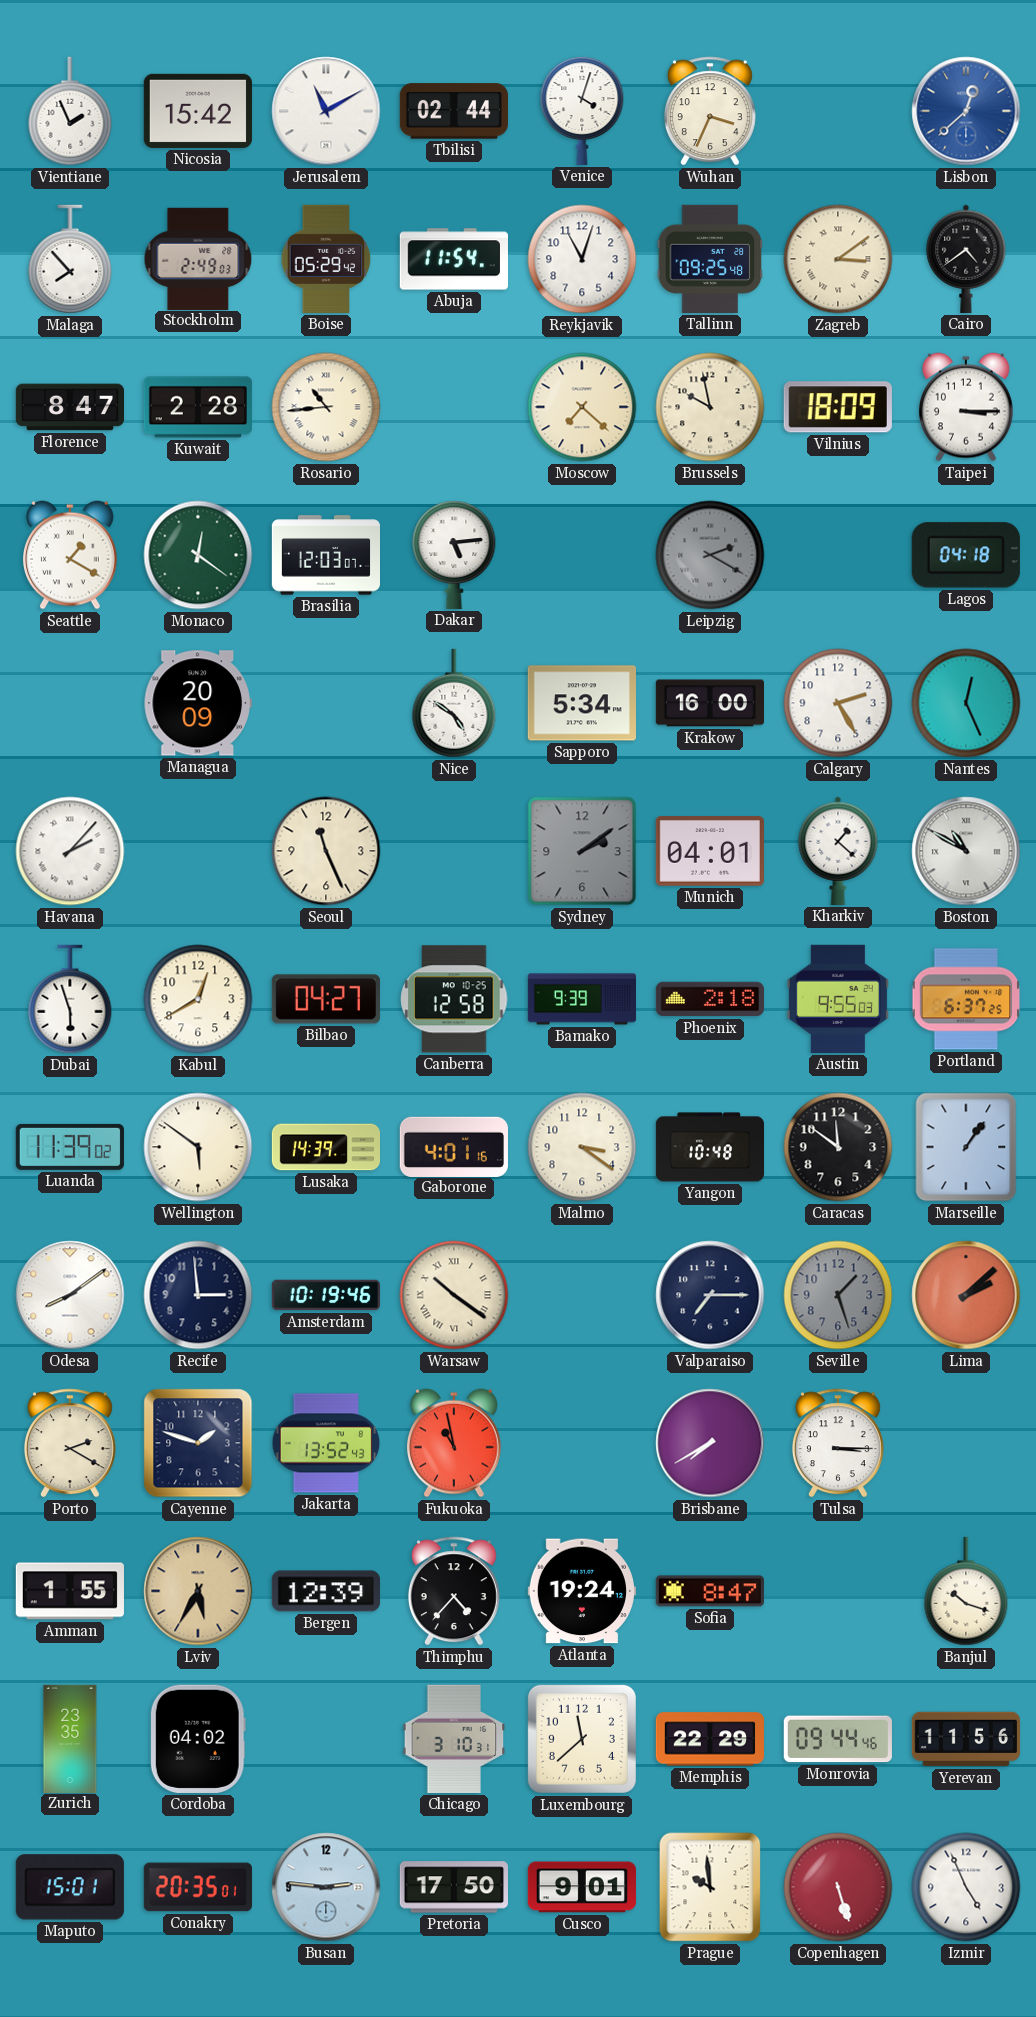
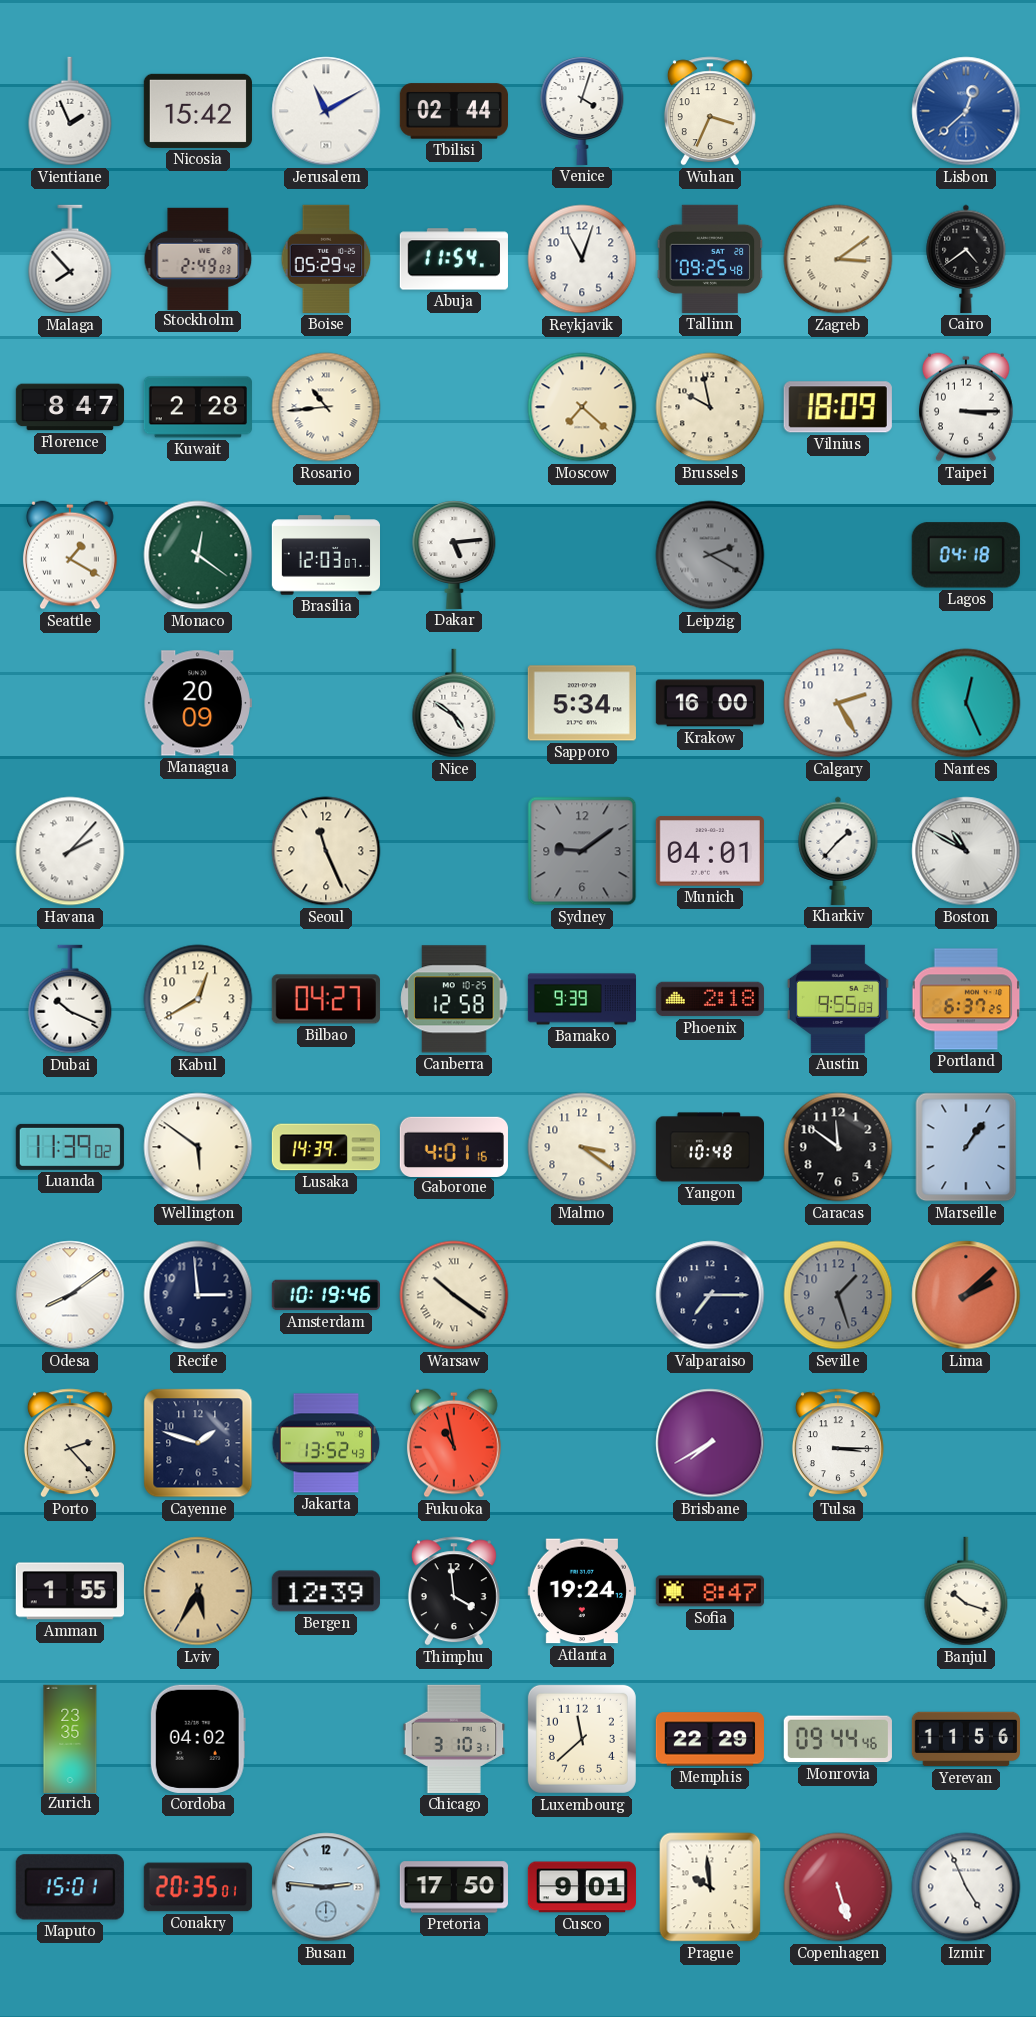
Sydney: 2:09 -> 9:09 (582, 851)
Kharkiv: 1:22 -> 1:37 (838, 851)
Dubai: 5:57 -> 10:19 (70, 999)
Porto: 2:20 -> 2:23 (70, 1443)
Thimphu: 4:37 -> 3:59 (454, 1591)
